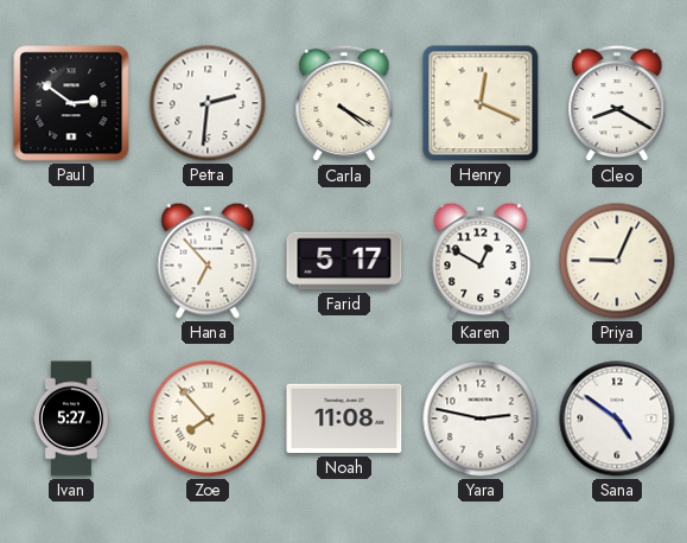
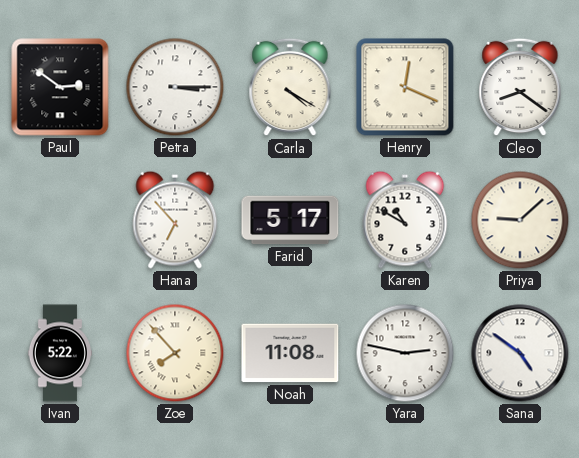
Petra: 2:31 -> 3:15 (175, 87)
Cleo: 8:20 -> 8:21 (520, 87)
Karen: 12:50 -> 10:50 (405, 220)
Priya: 9:04 -> 9:08 (520, 220)
Ivan: 5:27 -> 5:22 (60, 353)
